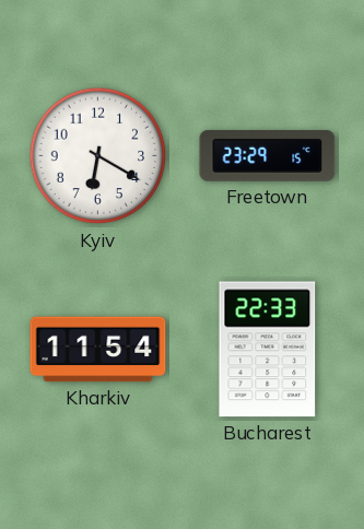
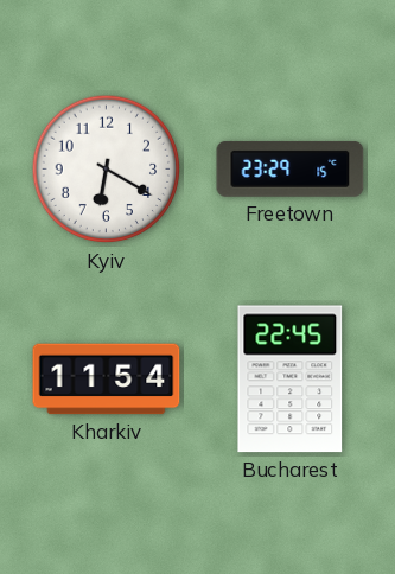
Bucharest: 22:33 -> 22:45 (291, 380)
